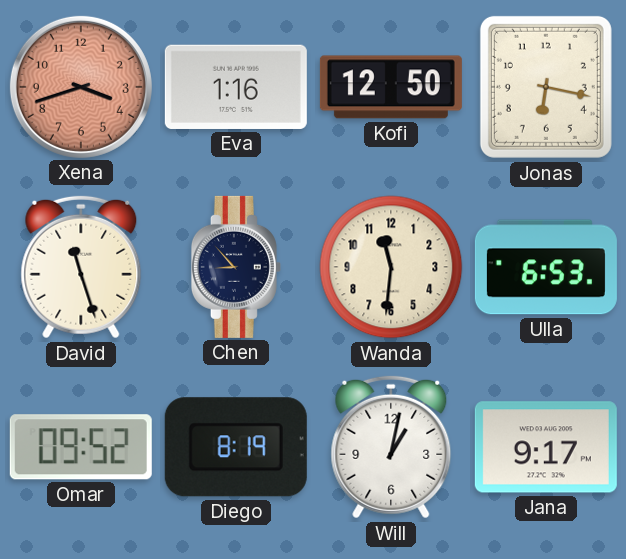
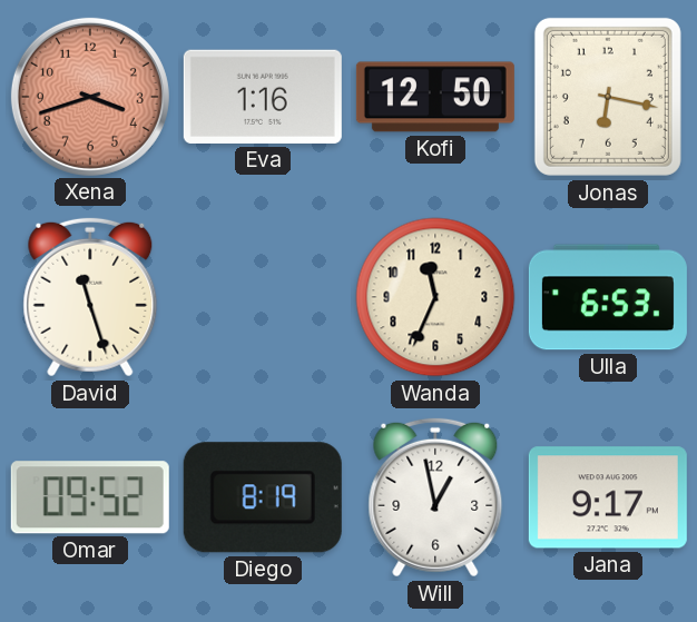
Chen: 8:53 -> none (236, 267)
Wanda: 11:31 -> 11:34 (435, 297)
Will: 1:02 -> 12:58 (435, 497)
